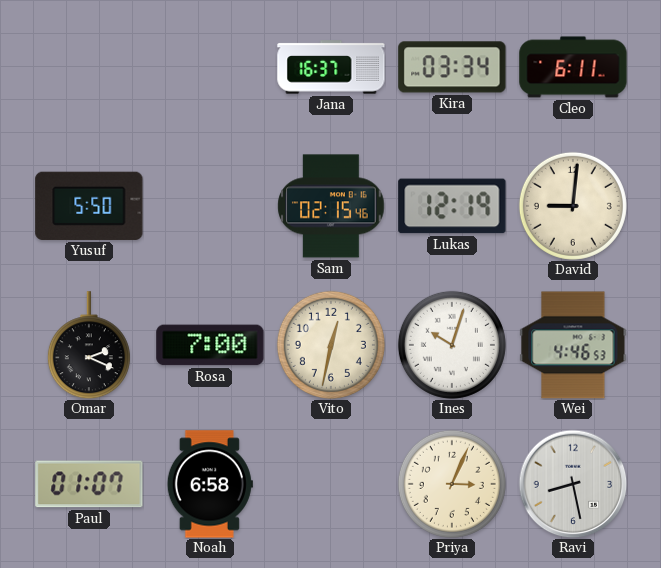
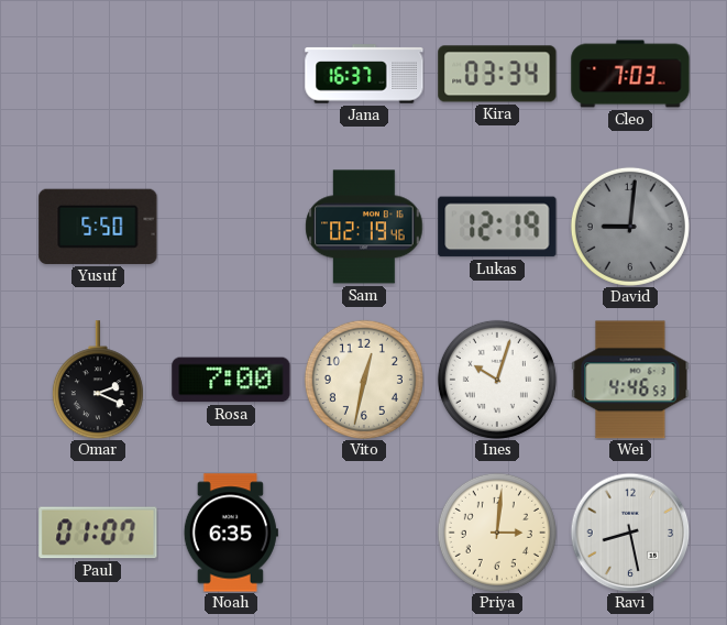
Cleo: 6:11 -> 7:03 (630, 74)
Sam: 02:15 -> 02:19 (364, 227)
David dial: cream -> grey (630, 227)
Noah: 6:58 -> 6:35 (231, 533)
Priya: 3:04 -> 3:01 (497, 533)
